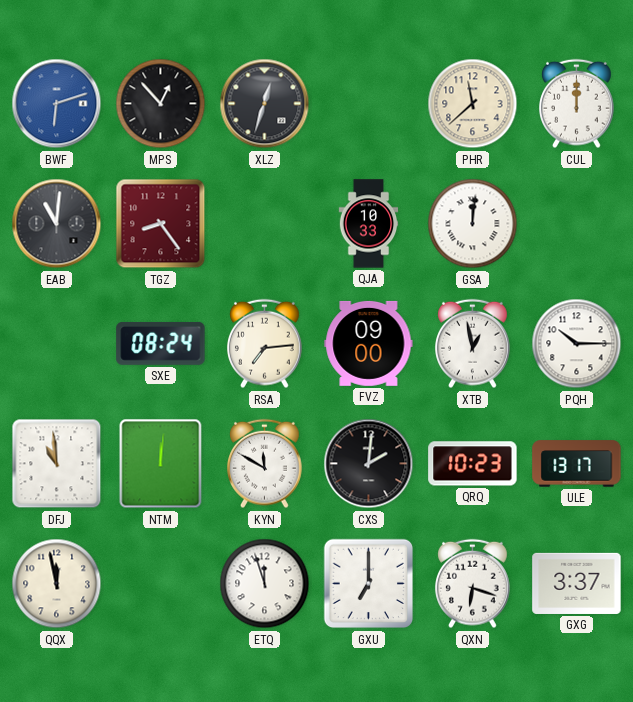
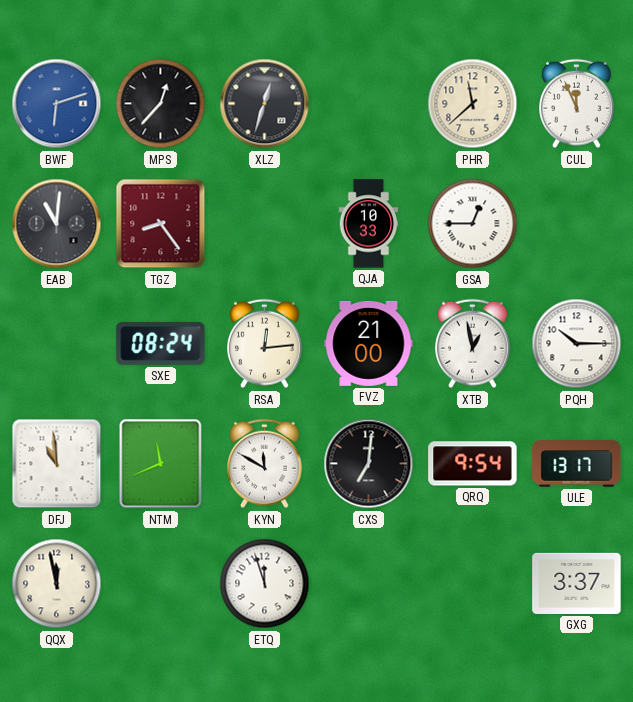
MPS: 12:53 -> 12:37 (161, 104)
CUL: 12:00 -> 11:56 (577, 104)
GSA: 12:01 -> 12:45 (473, 224)
RSA: 7:14 -> 12:14 (265, 344)
FVZ: 09:00 -> 21:00 (369, 343)
NTM: 12:01 -> 11:41 (161, 464)
CXS: 2:01 -> 7:01 (369, 464)
QRQ: 10:23 -> 9:54 (473, 464)
GXU: 7:00 -> none (369, 584)
QXN: 6:18 -> none (473, 584)
